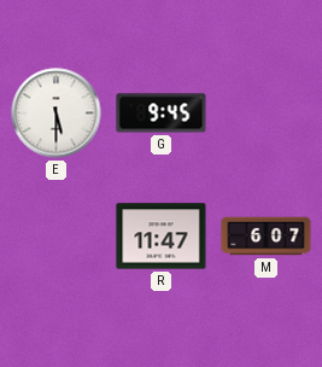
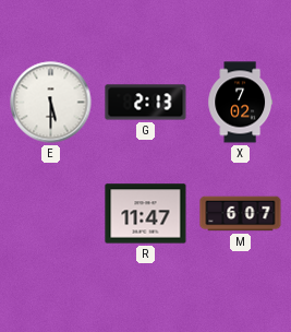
G: 9:45 -> 2:13 (146, 103)
X: none -> 7:02 (240, 103)
